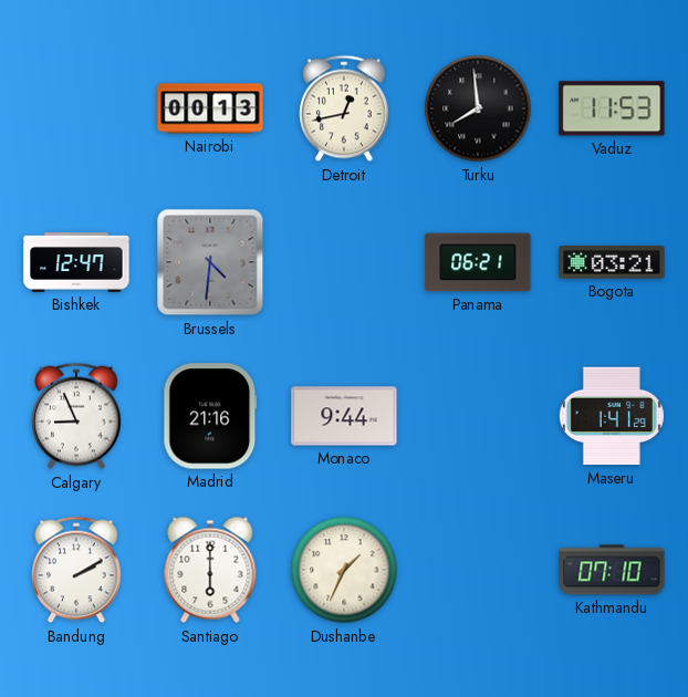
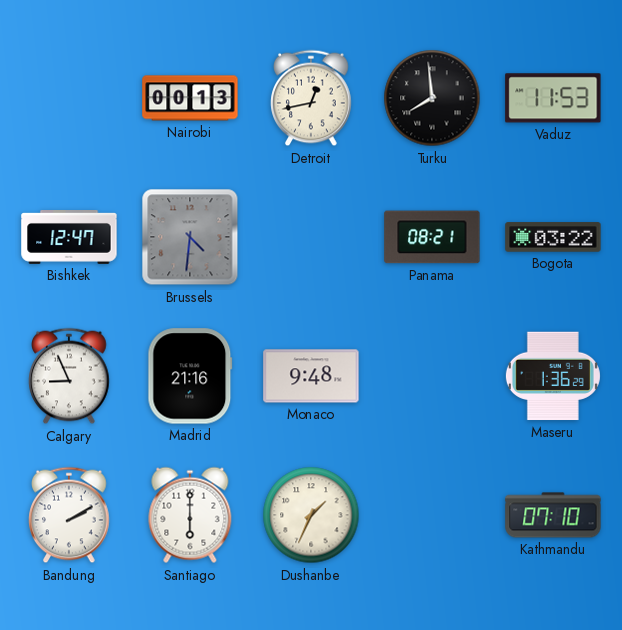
Panama: 06:21 -> 08:21 (432, 237)
Bogota: 03:21 -> 03:22 (553, 237)
Monaco: 9:44 -> 9:48 (311, 376)
Maseru: 1:41 -> 1:36 (553, 376)
